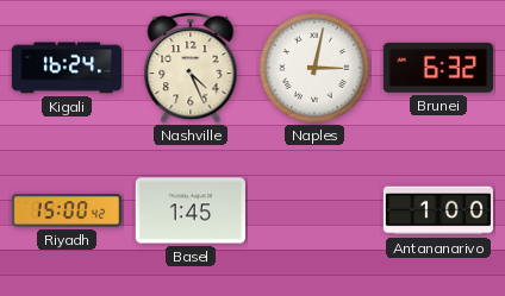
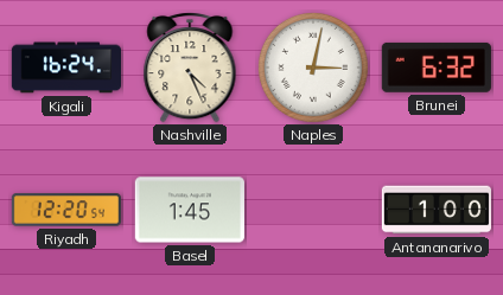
Riyadh: 15:00 -> 12:20 (66, 210)
